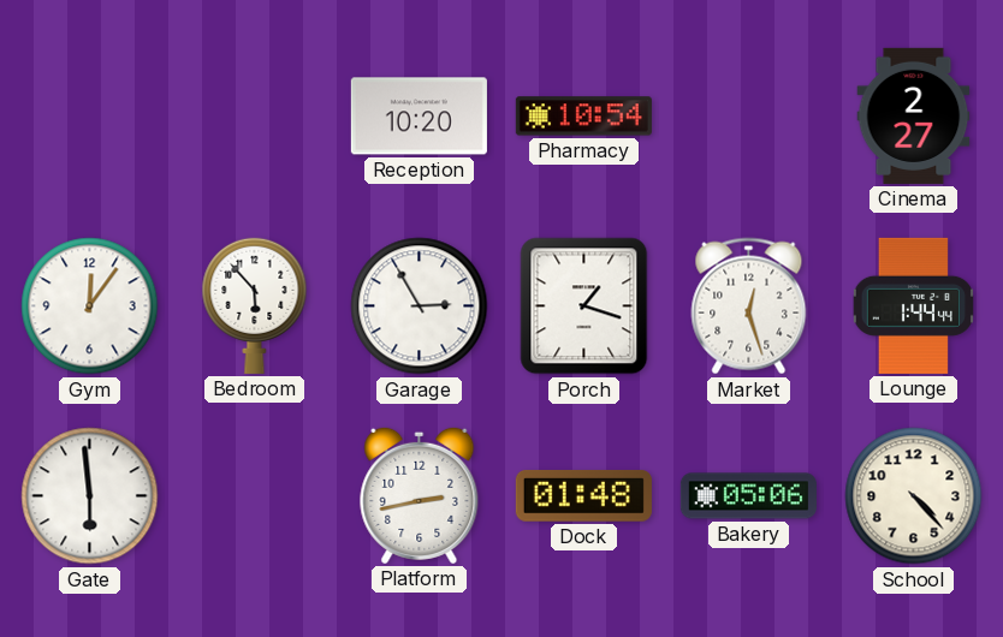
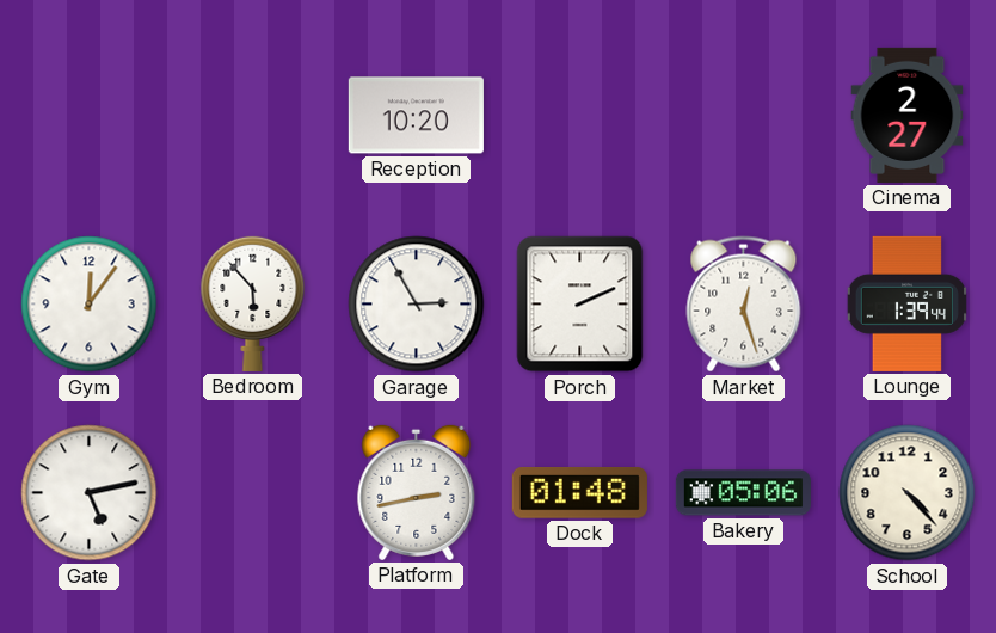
Pharmacy: 10:54 -> none (583, 117)
Porch: 1:18 -> 2:11 (580, 305)
Lounge: 1:44 -> 1:39 (906, 303)
Gate: 5:59 -> 5:13 (90, 493)
